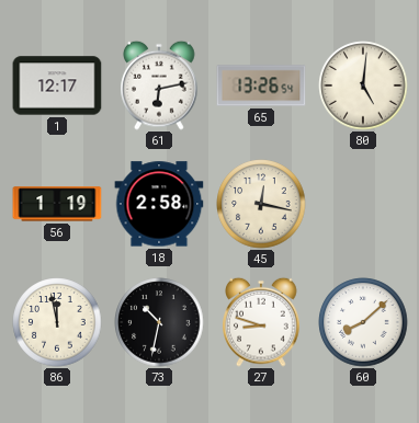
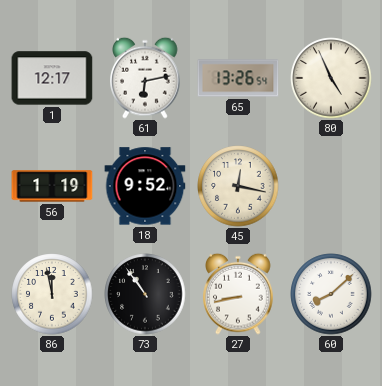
80: 5:01 -> 4:56 (331, 78)
18: 2:58 -> 9:52 (145, 186)
73: 10:32 -> 10:54 (145, 294)
27: 8:48 -> 8:43 (238, 294)
